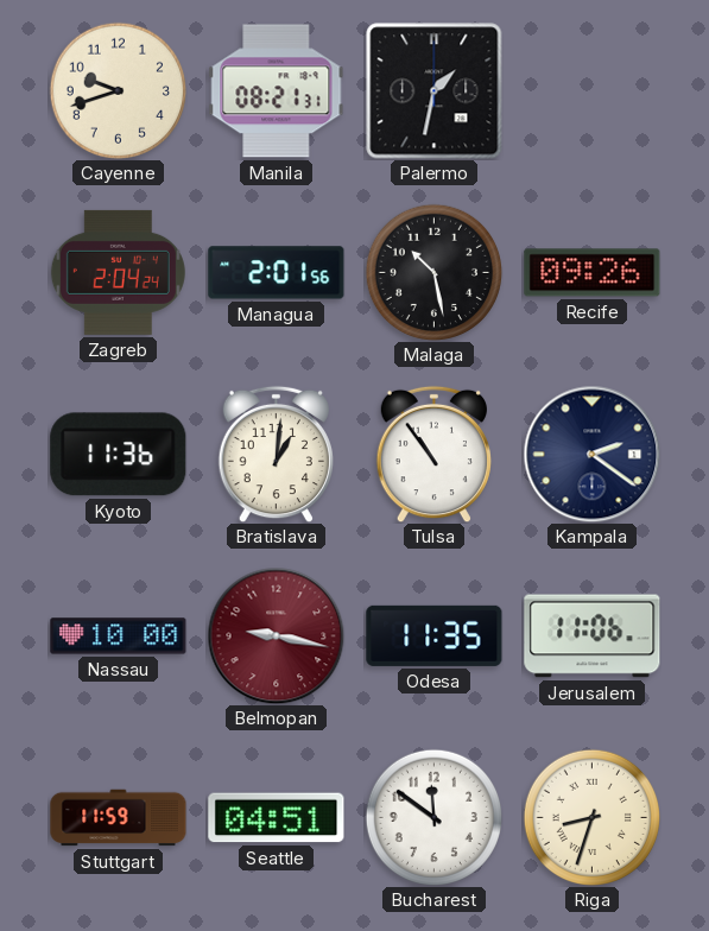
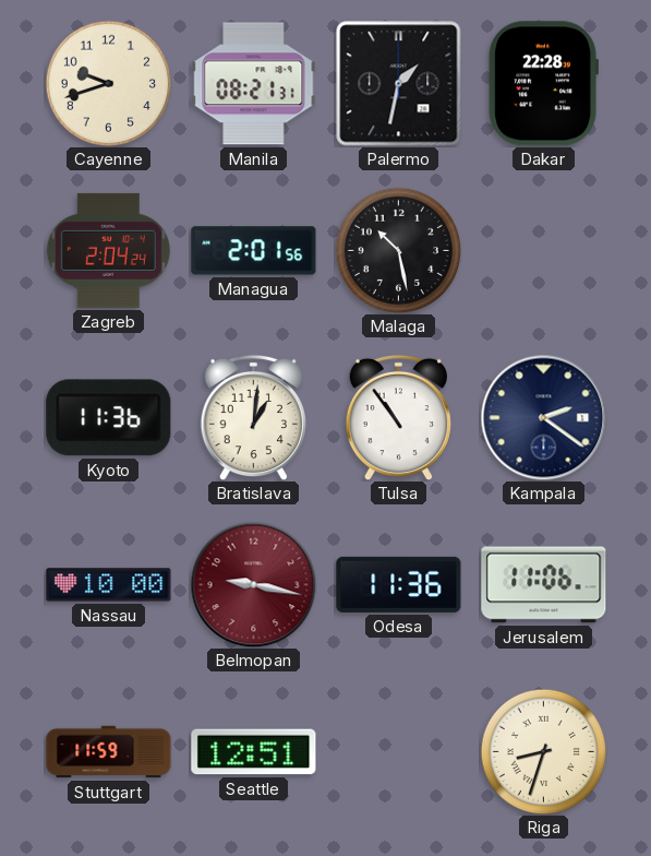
Dakar: none -> 22:28 (543, 84)
Recife: 09:26 -> none (593, 273)
Odesa: 11:35 -> 11:36 (399, 584)
Seattle: 04:51 -> 12:51 (254, 752)
Bucharest: 11:51 -> none (433, 817)
